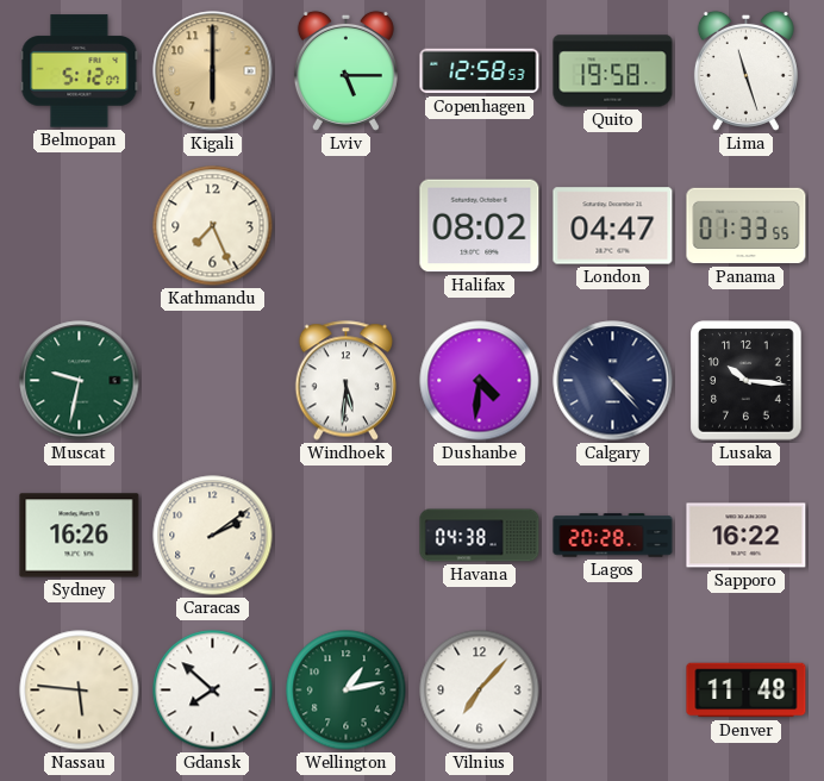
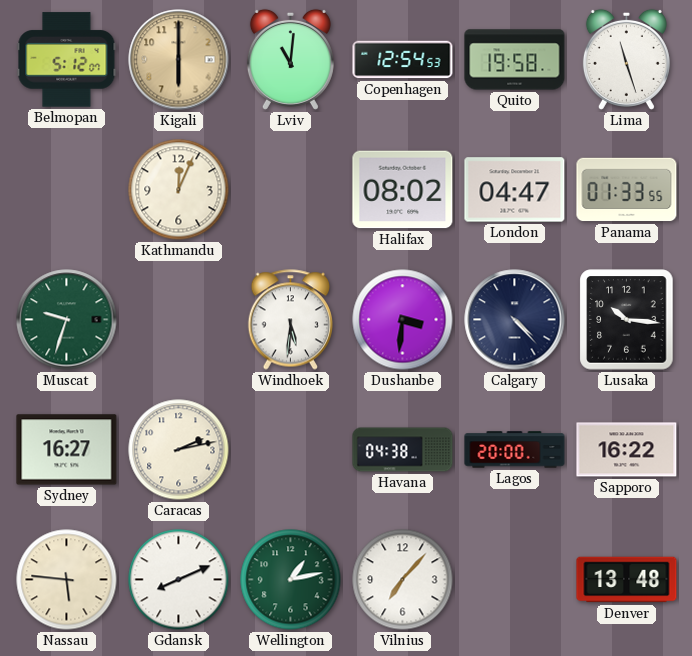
Lviv: 5:15 -> 11:01 (290, 59)
Copenhagen: 12:58 -> 12:54 (403, 60)
Kathmandu: 7:26 -> 12:04 (179, 190)
Muscat: 9:32 -> 9:33 (67, 320)
Dushanbe: 4:31 -> 3:31 (403, 320)
Sydney: 16:26 -> 16:27 (67, 450)
Caracas: 2:09 -> 2:13 (179, 450)
Lagos: 20:28 -> 20:00 (515, 450)
Gdansk: 7:52 -> 8:11 (179, 580)
Denver: 11:48 -> 13:48 (627, 580)
